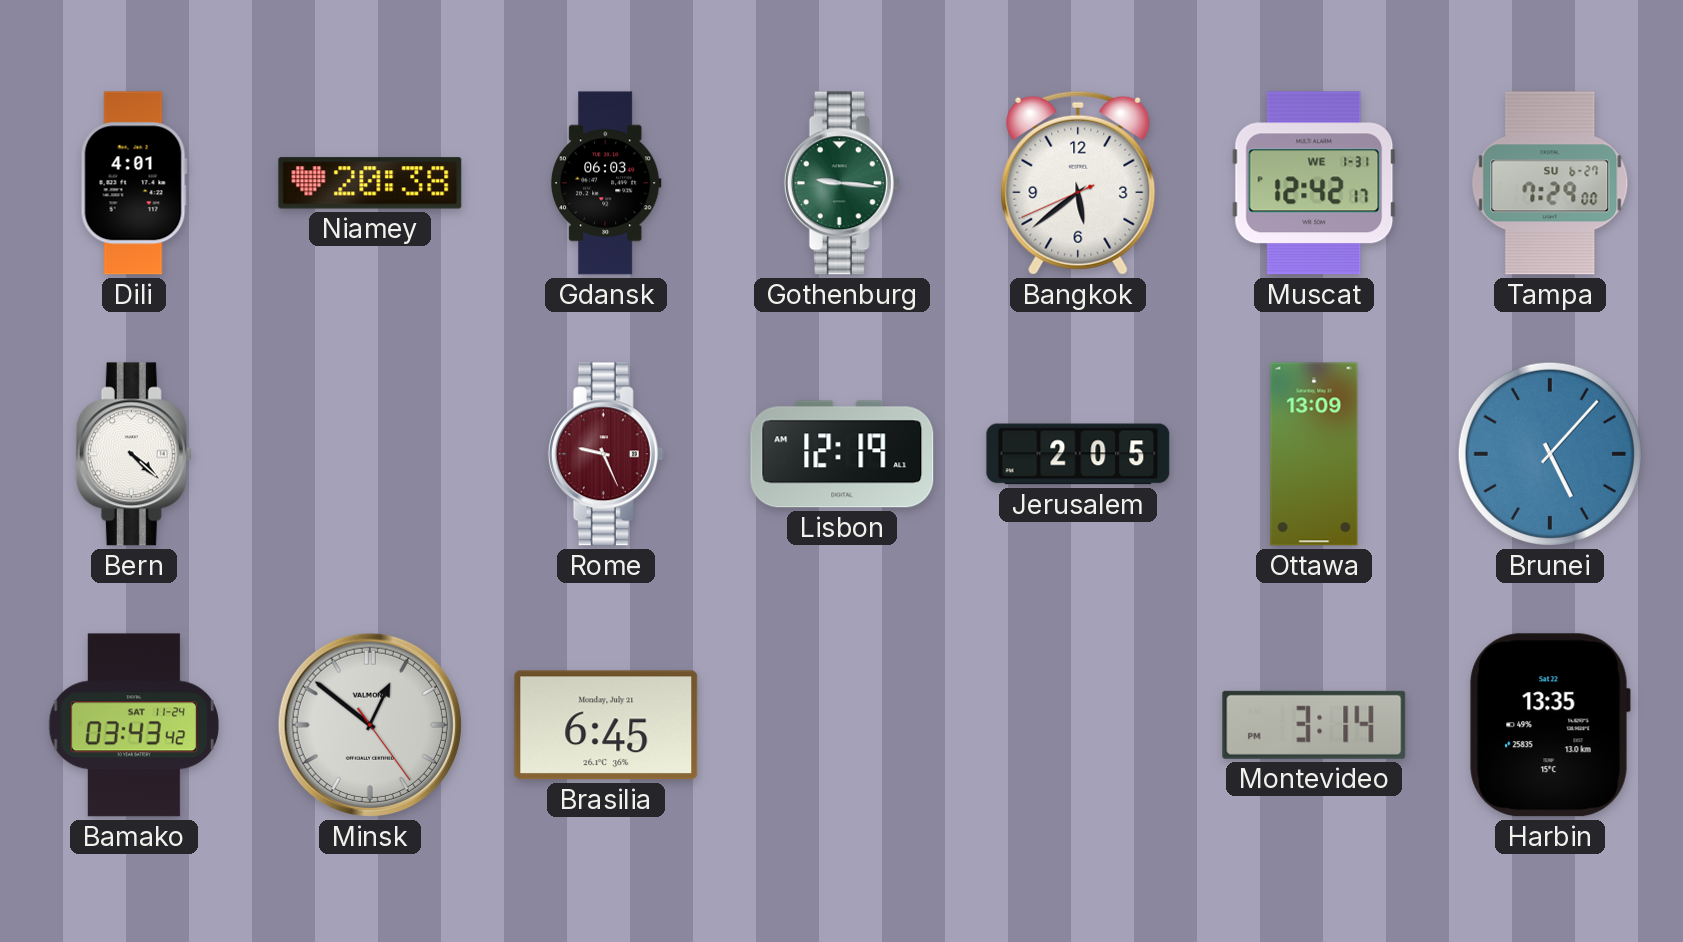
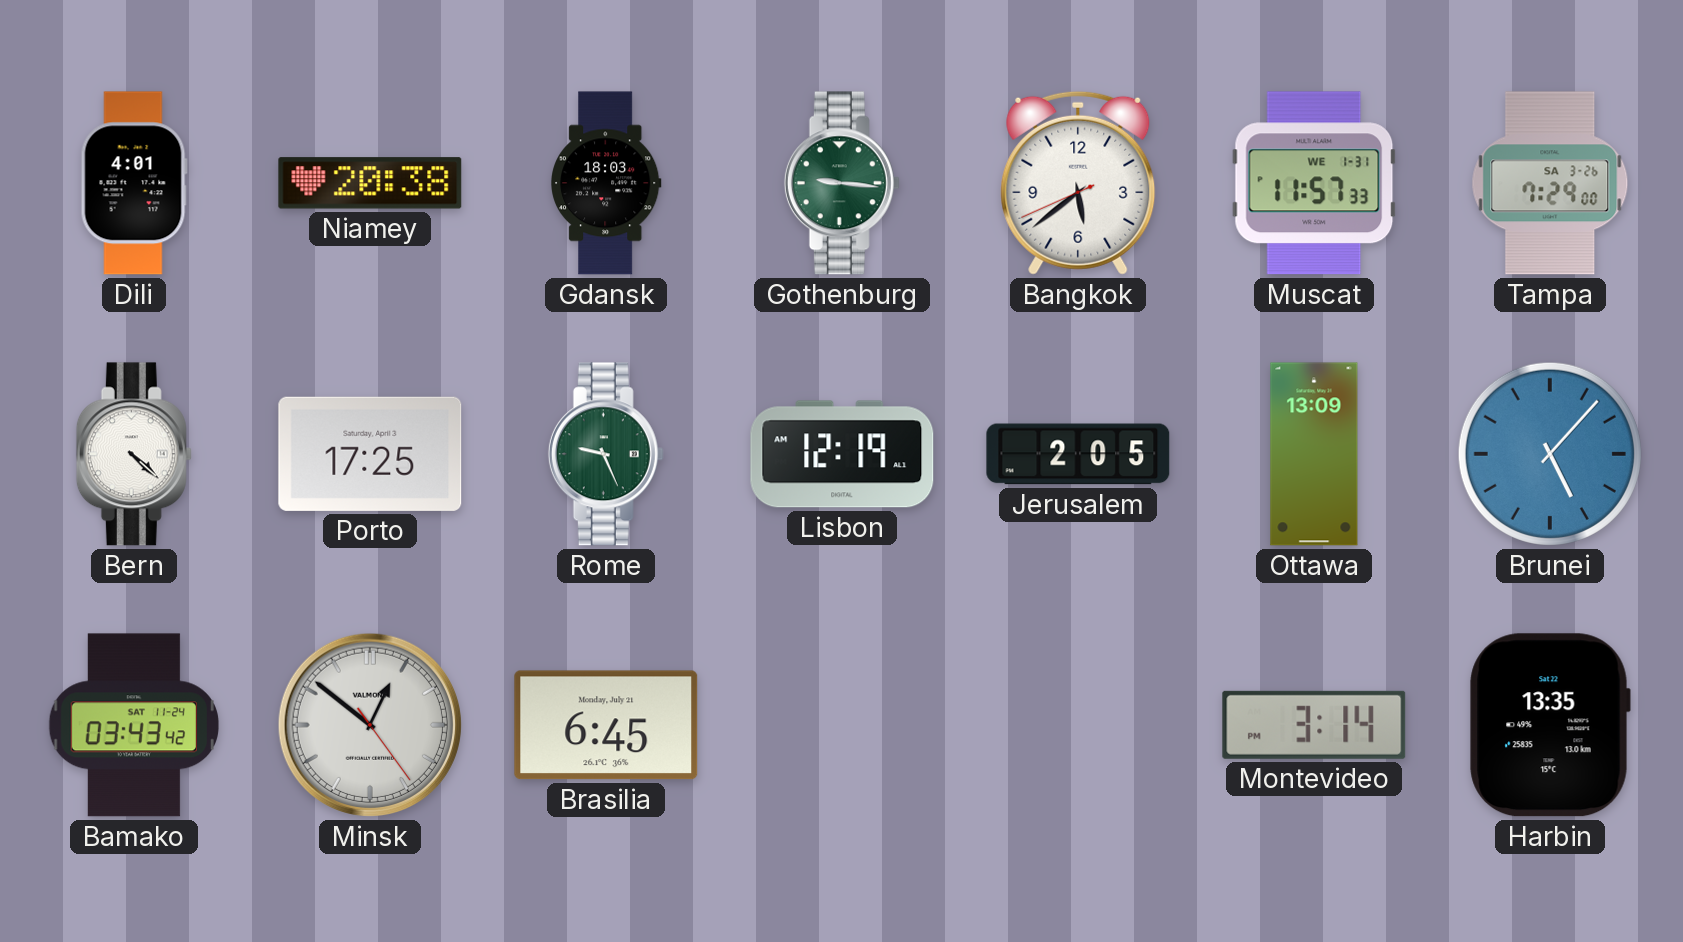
Gdansk: 06:03 -> 18:03 (606, 183)
Muscat: 12:42 -> 11:57 (1314, 183)
Tampa date: SU 6-27 -> SA 3-26 (1550, 183)
Porto: none -> 17:25 (370, 454)
Rome dial: burgundy -> green (606, 454)
